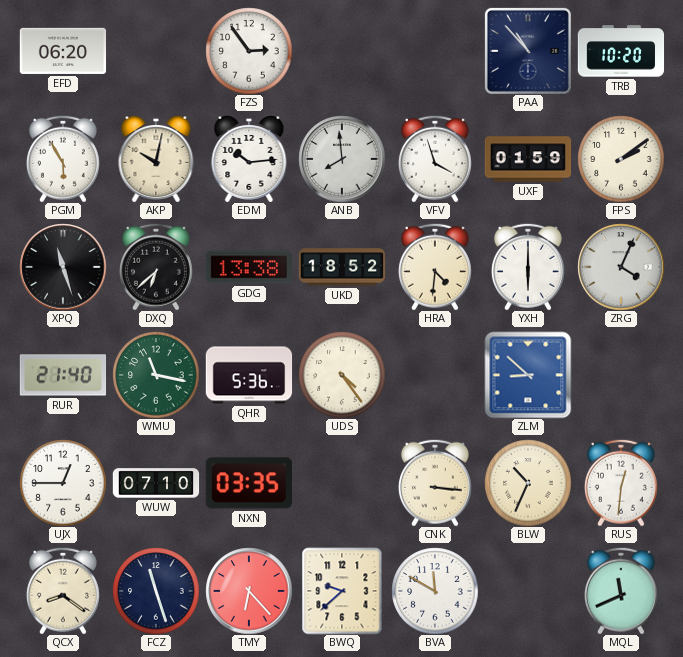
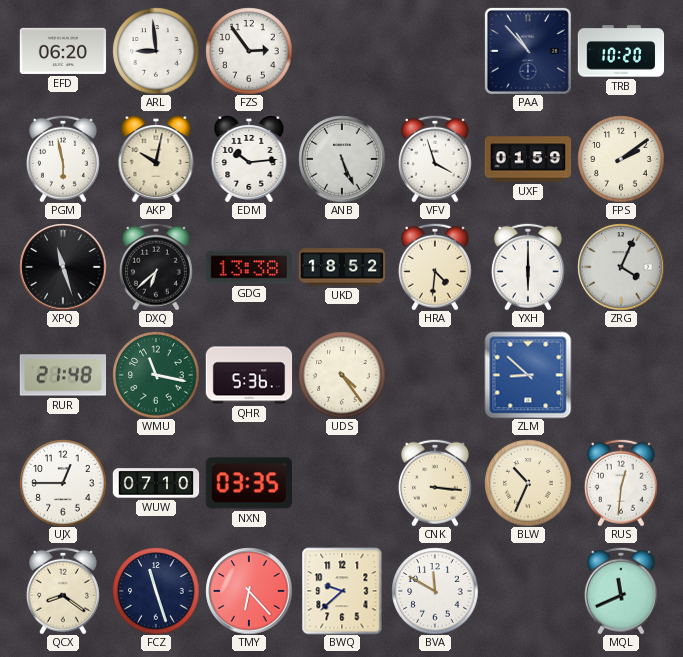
ARL: none -> 8:59 (156, 51)
PGM: 5:55 -> 5:58 (63, 159)
ANB: 7:59 -> 5:26 (342, 159)
RUR: 21:40 -> 21:48 (63, 375)
